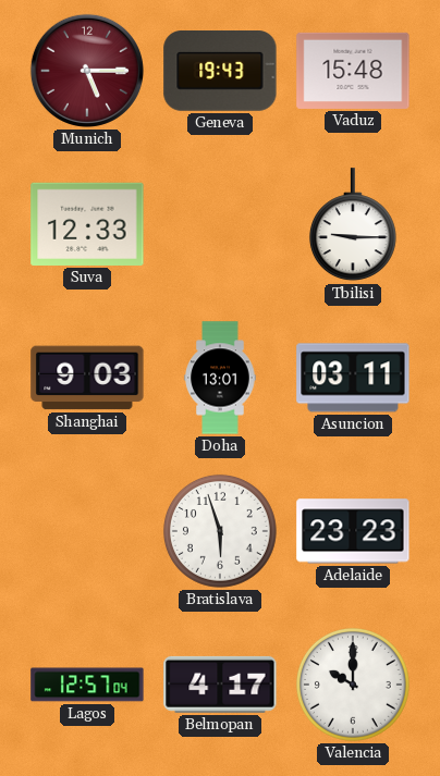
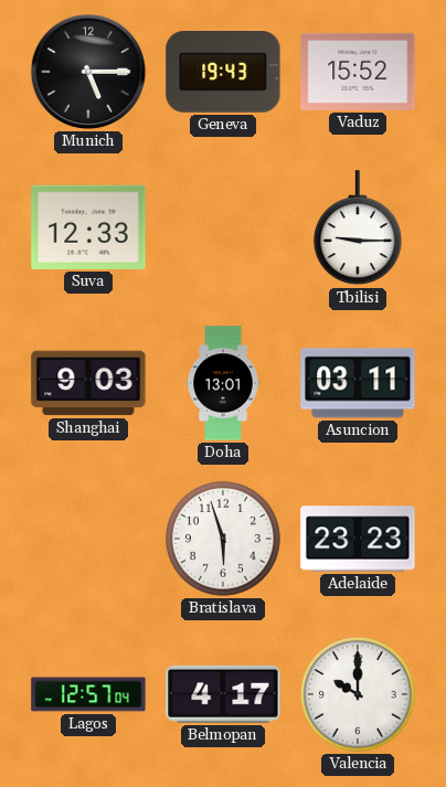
Munich dial: burgundy -> black (88, 72)
Vaduz: 15:48 -> 15:52 (358, 72)
